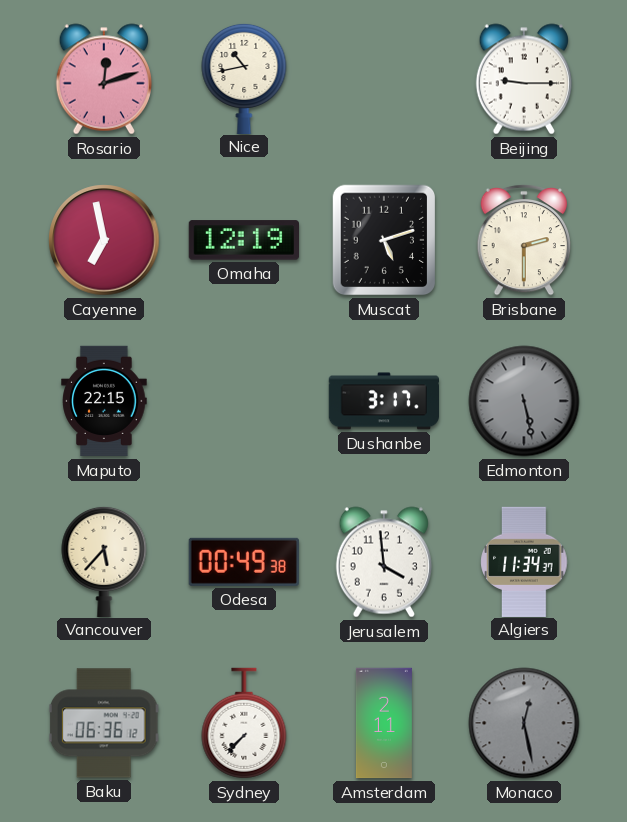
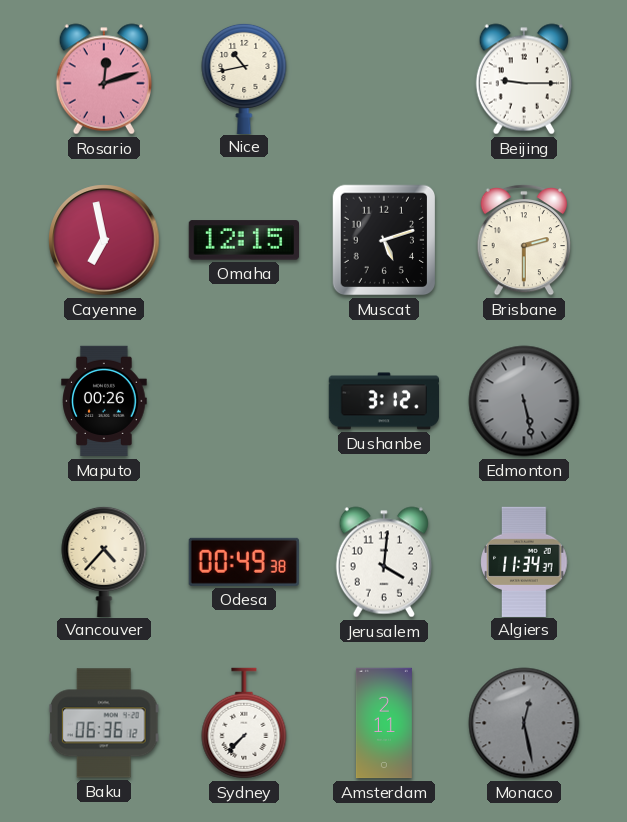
Omaha: 12:19 -> 12:15 (243, 240)
Maputo: 22:15 -> 00:26 (104, 401)
Dushanbe: 3:17 -> 3:12 (383, 401)
Vancouver: 5:37 -> 4:37 (104, 561)
Jerusalem: 3:59 -> 4:01 (384, 562)
